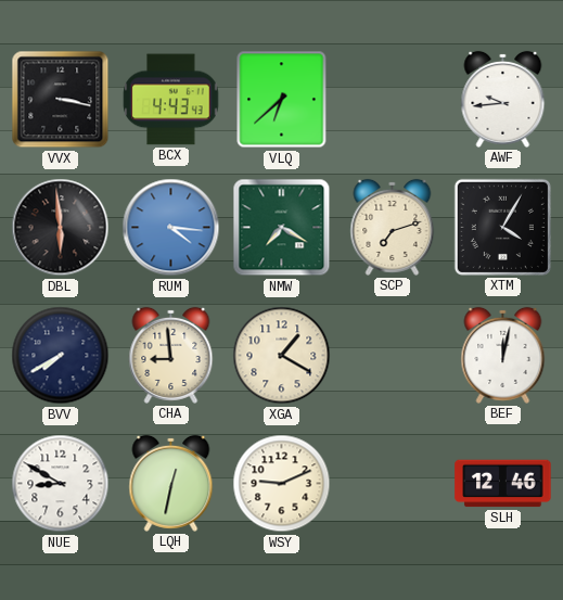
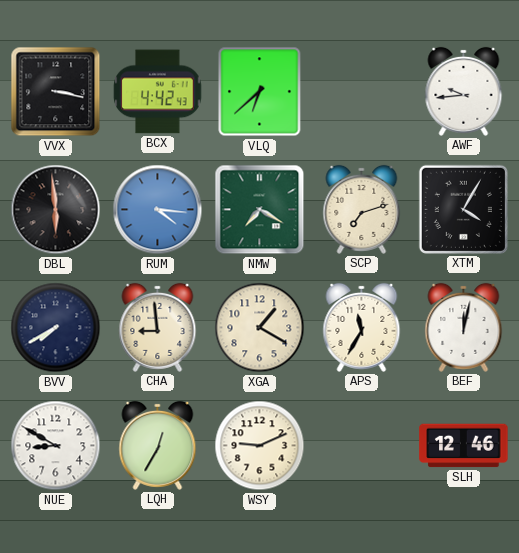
BCX: 4:43 -> 4:42 (158, 92)
APS: none -> 11:35 (362, 327)
LQH: 12:32 -> 12:35 (158, 445)
